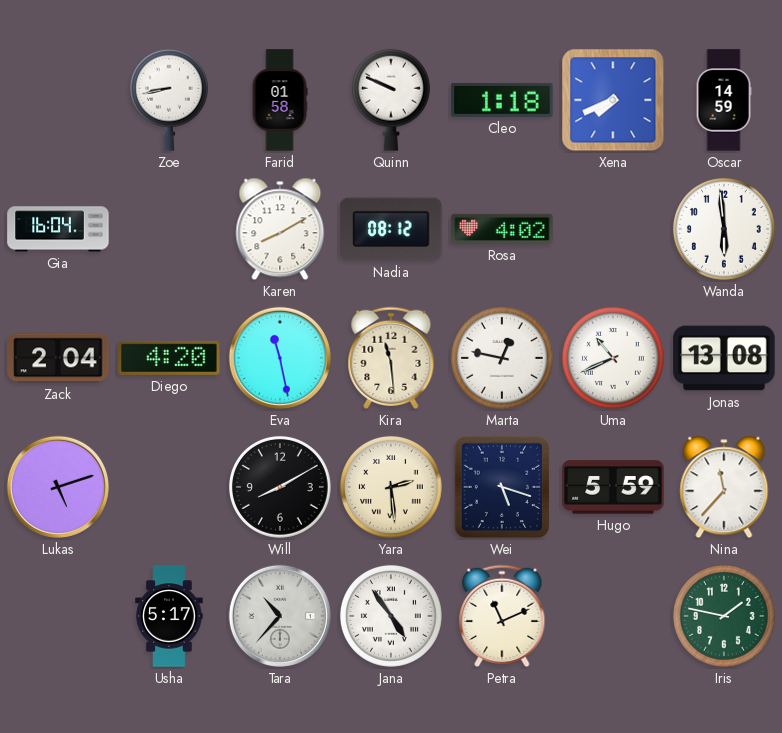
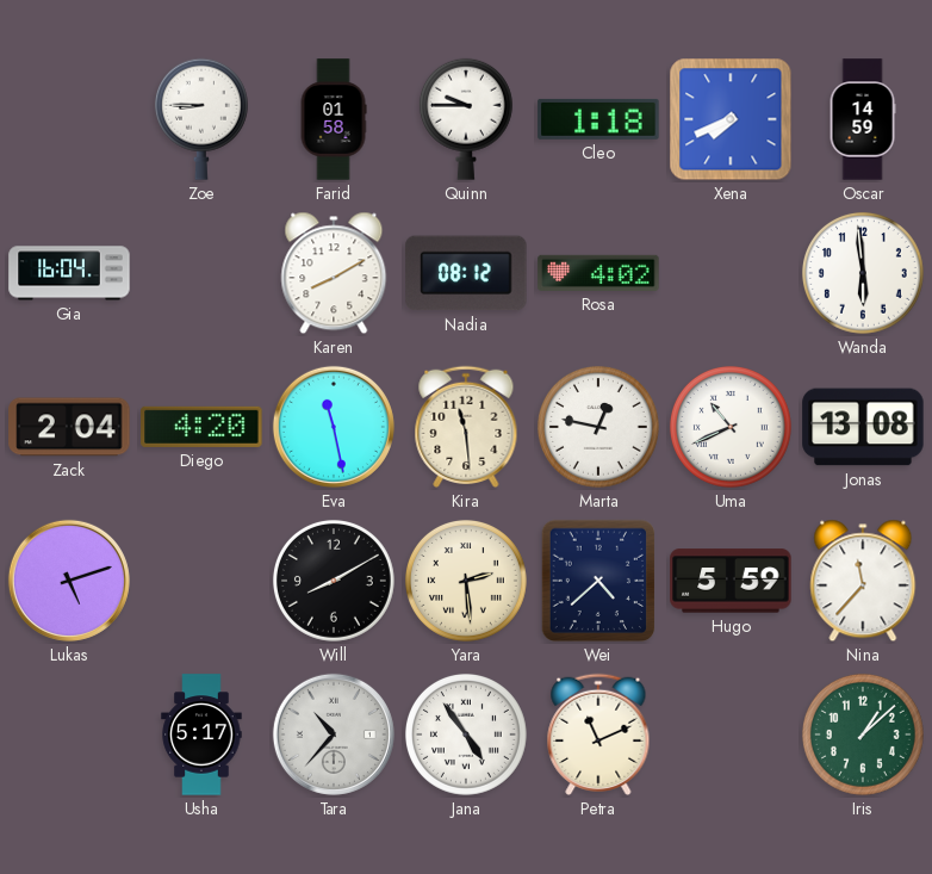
Zoe: 8:43 -> 8:45 (201, 119)
Quinn: 9:49 -> 9:45 (466, 119)
Wei: 5:18 -> 4:38 (598, 581)
Iris: 1:47 -> 1:08 (863, 734)
